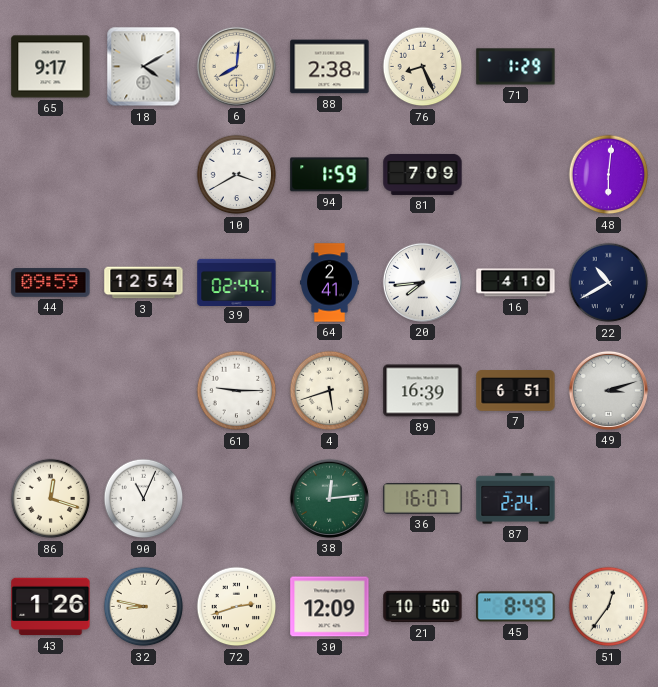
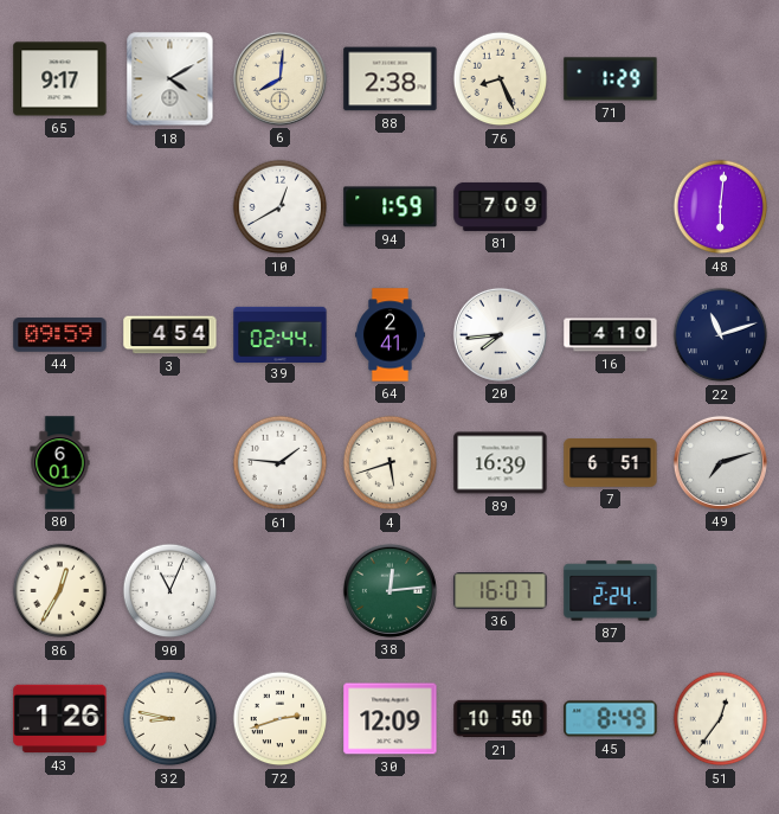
10: 3:40 -> 12:40 (281, 207)
3: 12:54 -> 4:54 (170, 335)
22: 10:40 -> 11:12 (721, 335)
80: none -> 6:01 (60, 463)
61: 9:15 -> 1:46 (281, 463)
49: 3:12 -> 7:12 (720, 462)
86: 12:18 -> 12:35 (60, 591)
